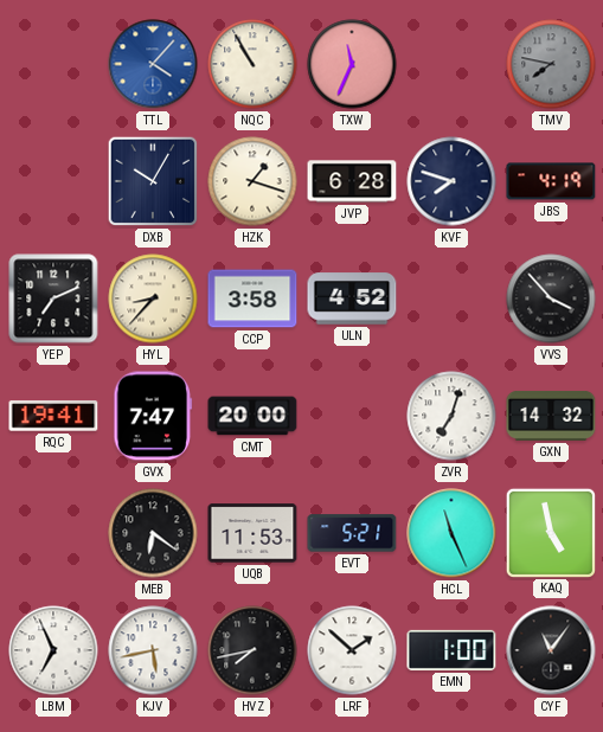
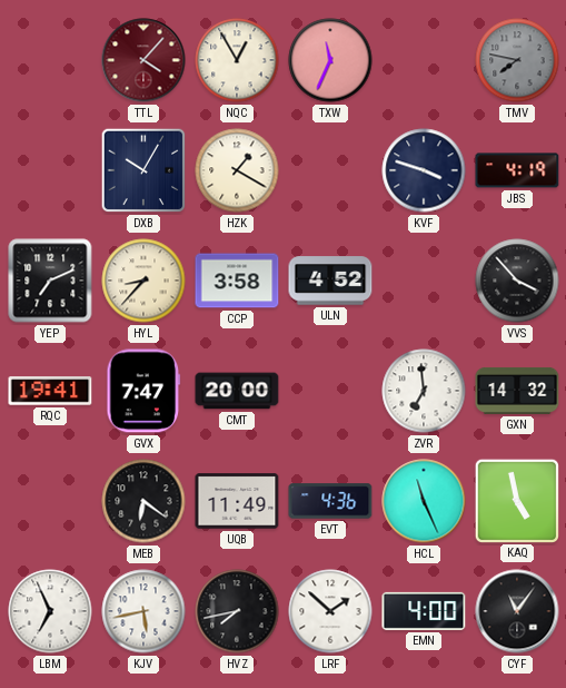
TTL dial: blue -> burgundy (143, 60)
NQC: 10:55 -> 12:55 (237, 60)
HZK: 1:18 -> 1:20 (237, 170)
JVP: 6:28 -> none (352, 181)
KVF: 7:48 -> 3:48 (424, 170)
ZVR: 7:03 -> 6:59 (424, 391)
UQB: 11:53 -> 11:49 (237, 501)
EVT: 5:21 -> 4:36 (330, 501)
EMN: 1:00 -> 4:00 (424, 611)
